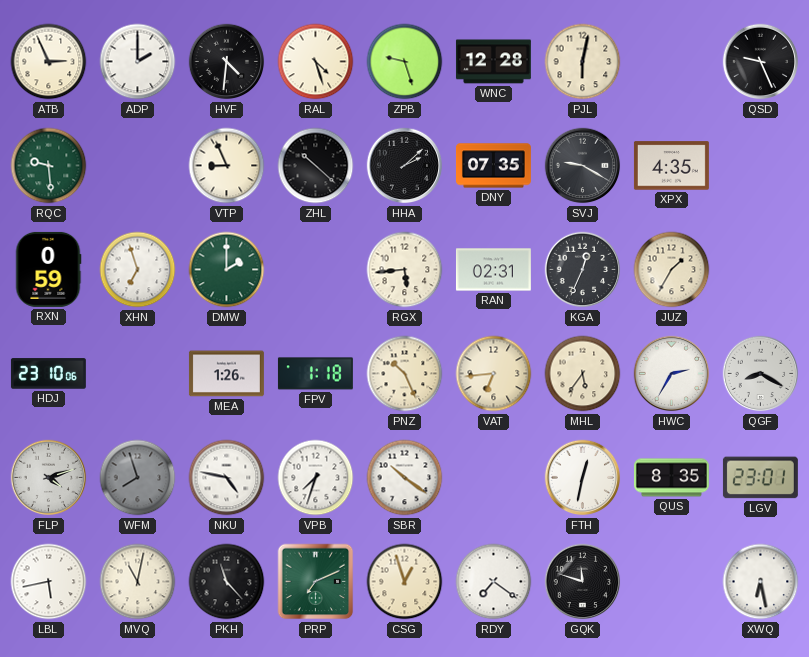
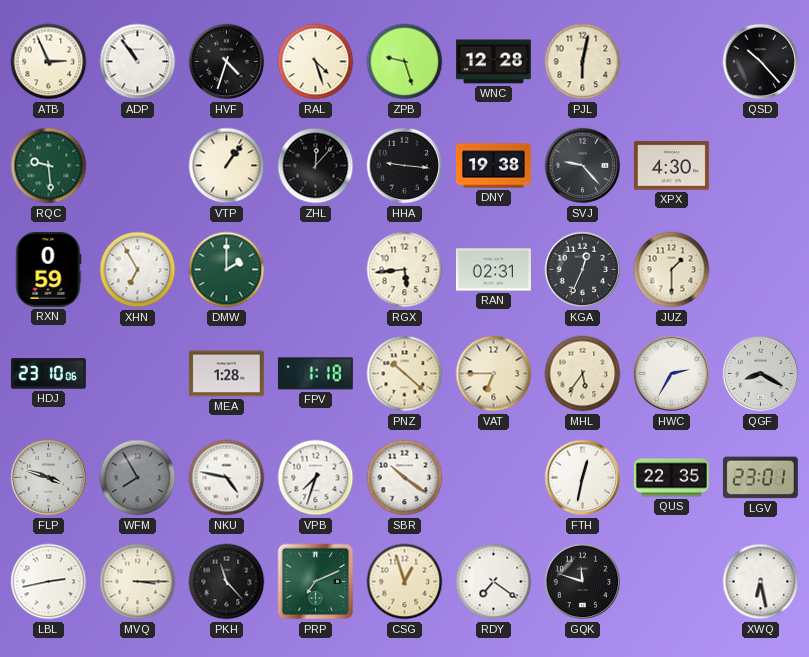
ADP: 2:00 -> 10:54 (138, 62)
HVF: 4:31 -> 4:33 (227, 62)
QSD: 9:26 -> 10:23 (761, 62)
VTP: 8:56 -> 1:06 (227, 166)
ZHL: 10:22 -> 12:07 (316, 166)
HHA: 2:08 -> 9:16 (405, 166)
DNY: 07:35 -> 19:38 (493, 166)
SVJ: 9:20 -> 9:23 (583, 166)
XPX: 4:35 -> 4:30 (671, 166)
XHN: 6:57 -> 6:55 (138, 270)
JUZ: 1:35 -> 1:30 (672, 270)
MEA: 1:26 -> 1:28 (226, 374)
PNZ: 10:26 -> 10:22 (405, 374)
VAT: 6:44 -> 6:45 (494, 374)
FLP: 4:12 -> 3:48 (49, 478)
WFM: 7:57 -> 7:55 (138, 478)
QUS: 8:35 -> 22:35 (671, 478)
LBL: 5:43 -> 2:43 (49, 582)
MVQ: 11:02 -> 3:15 (138, 582)
